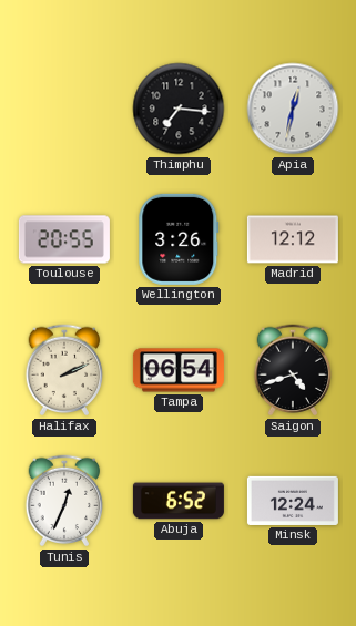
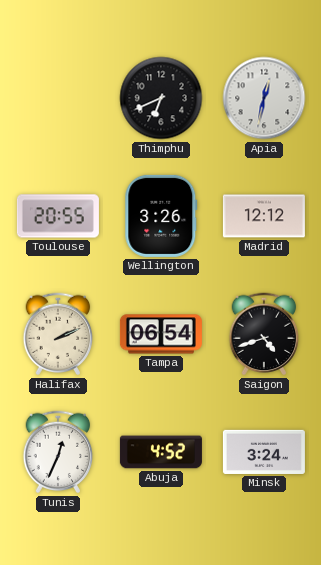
Thimphu: 7:16 -> 6:41 (161, 98)
Abuja: 6:52 -> 4:52 (161, 452)
Minsk: 12:24 -> 3:24 (264, 452)
